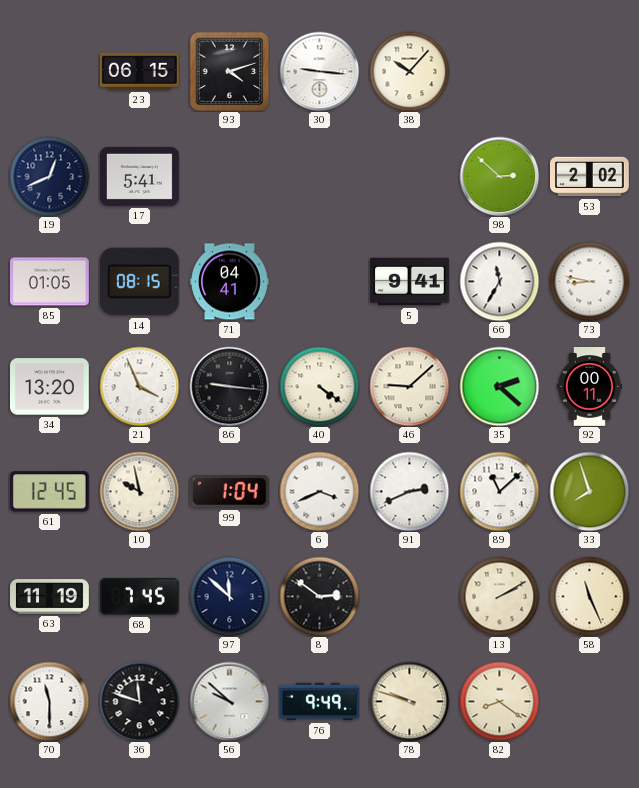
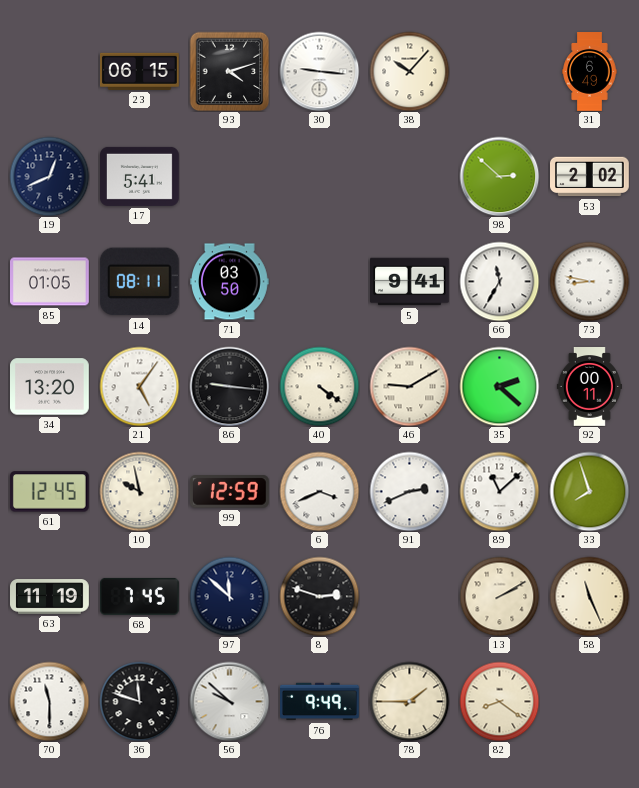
31: none -> 6:49 (590, 72)
14: 08:15 -> 08:11 (139, 282)
71: 04:41 -> 03:50 (230, 282)
21: 3:56 -> 5:06 (139, 386)
46: 9:08 -> 9:10 (409, 386)
99: 1:04 -> 12:59 (229, 492)
8: 2:51 -> 2:48 (319, 596)
78: 9:48 -> 1:45 (409, 701)
